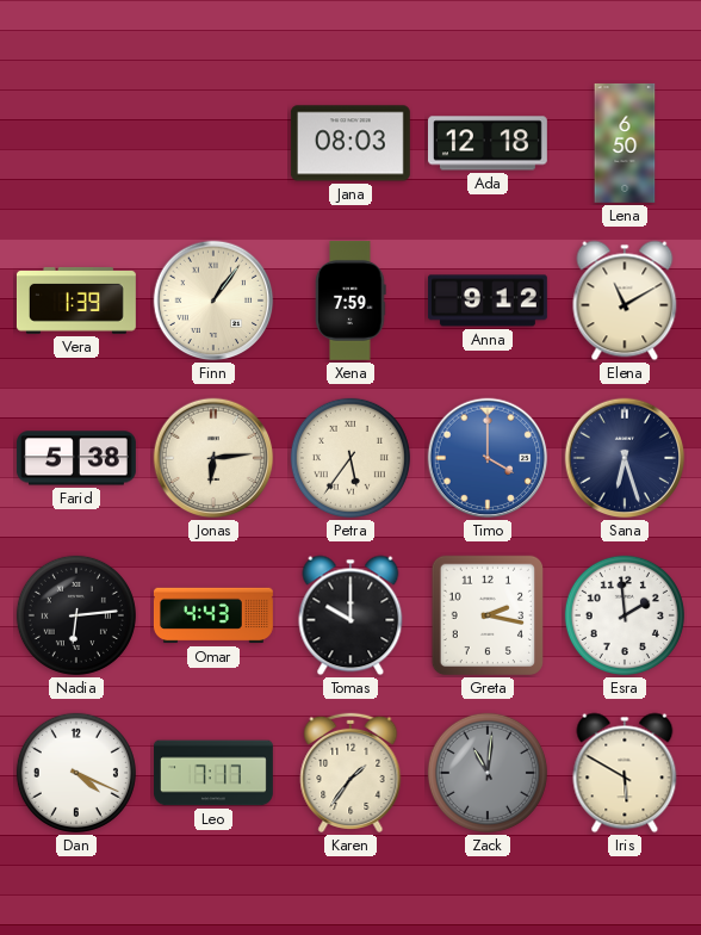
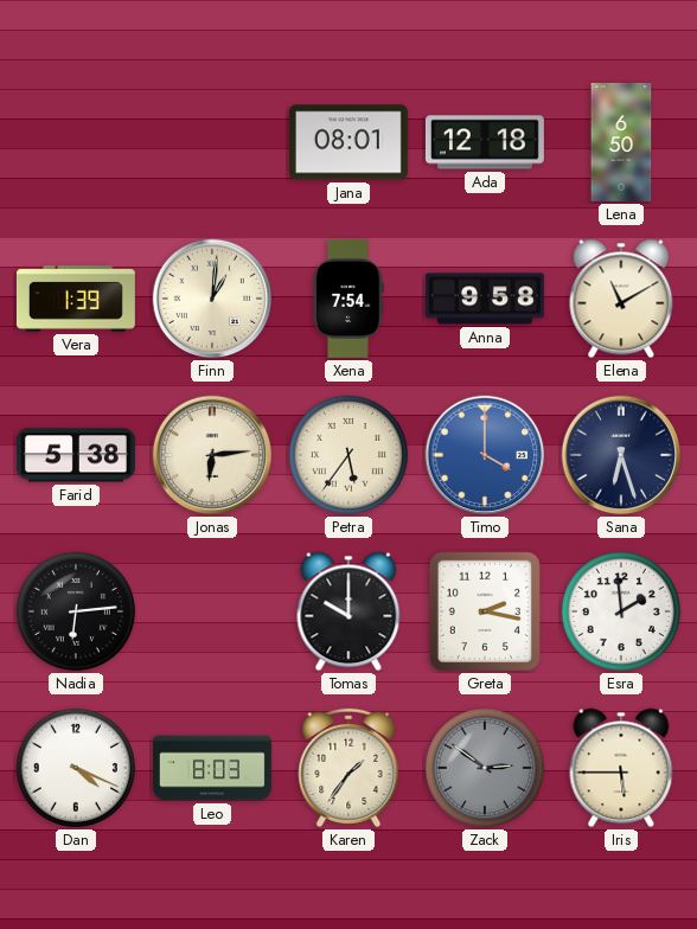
Jana: 08:03 -> 08:01 (348, 142)
Finn: 1:06 -> 1:01 (212, 299)
Xena: 7:59 -> 7:54 (348, 299)
Anna: 9:12 -> 9:58 (485, 299)
Omar: 4:43 -> none (213, 615)
Leo: 7:17 -> 8:03 (213, 768)
Zack: 11:01 -> 2:51 (485, 768)
Iris: 5:50 -> 5:45 (621, 768)
